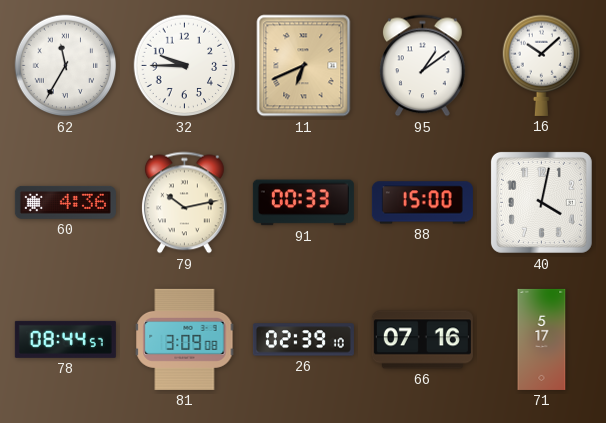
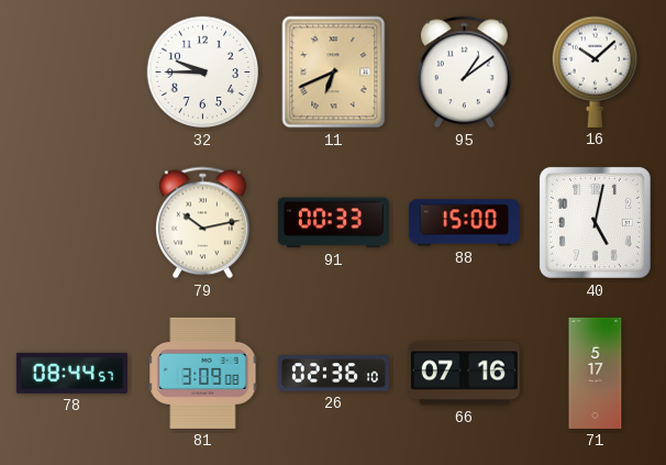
62: 11:35 -> none (66, 66)
60: 4:36 -> none (65, 202)
40: 4:02 -> 5:02 (595, 222)
26: 02:39 -> 02:36 (333, 374)
